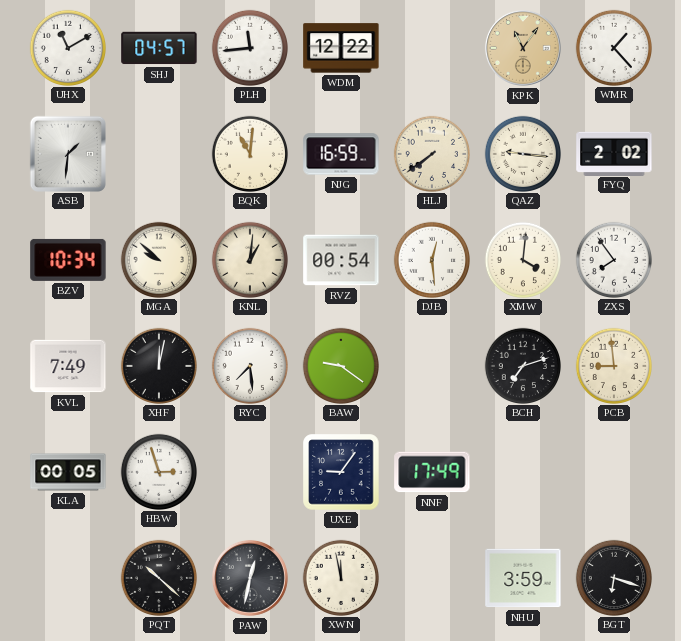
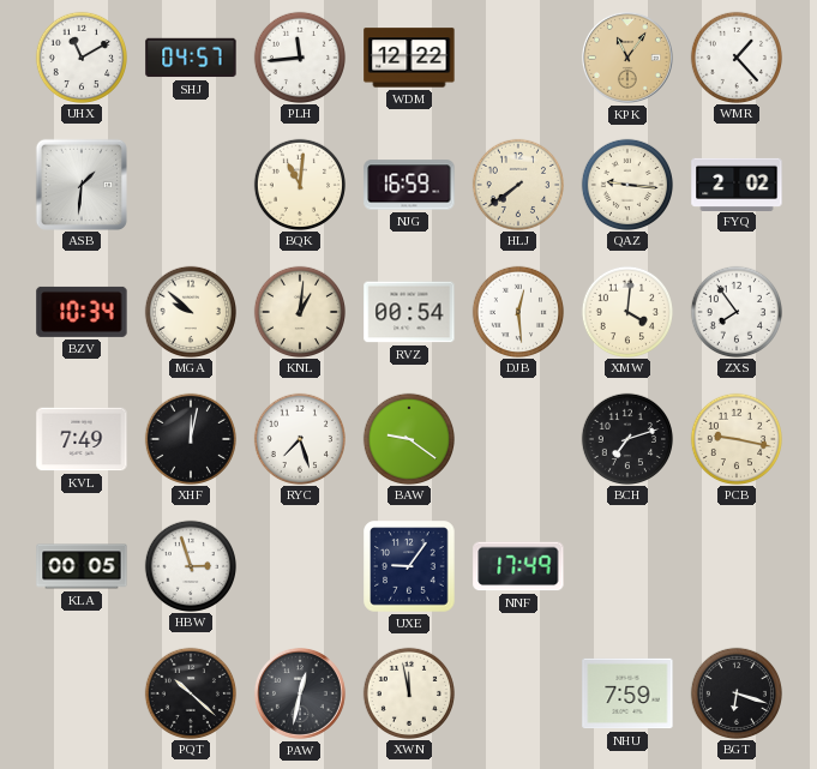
RYC: 7:29 -> 7:27 (299, 438)
PCB: 8:59 -> 9:17 (735, 438)
NHU: 3:59 -> 7:59 (627, 693)
